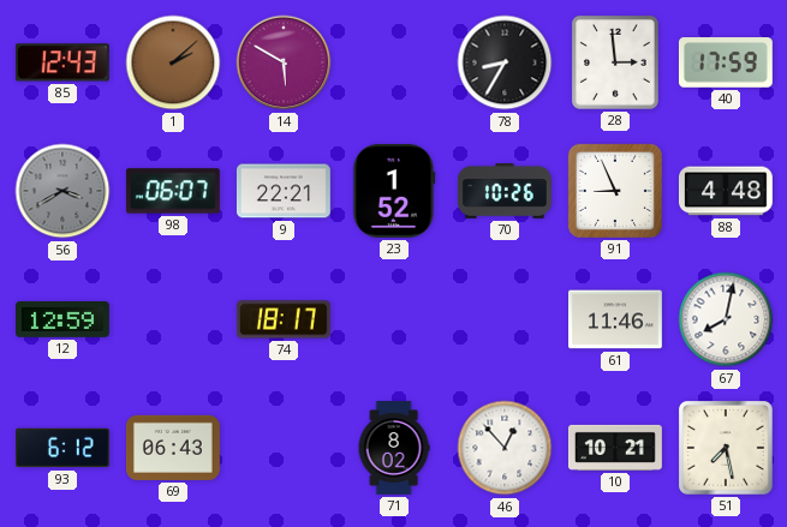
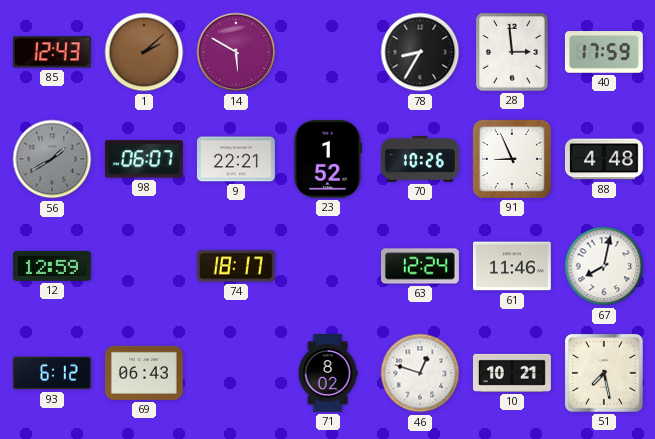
56: 3:40 -> 1:40 (52, 159)
63: none -> 12:24 (421, 266)
46: 12:53 -> 12:48 (420, 373)
